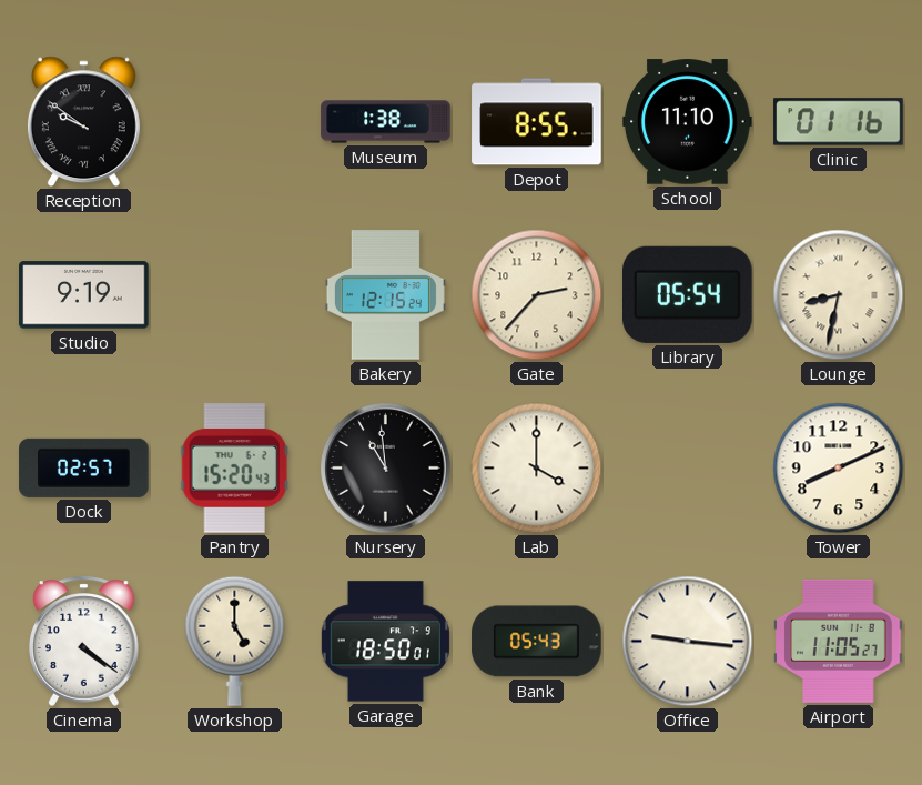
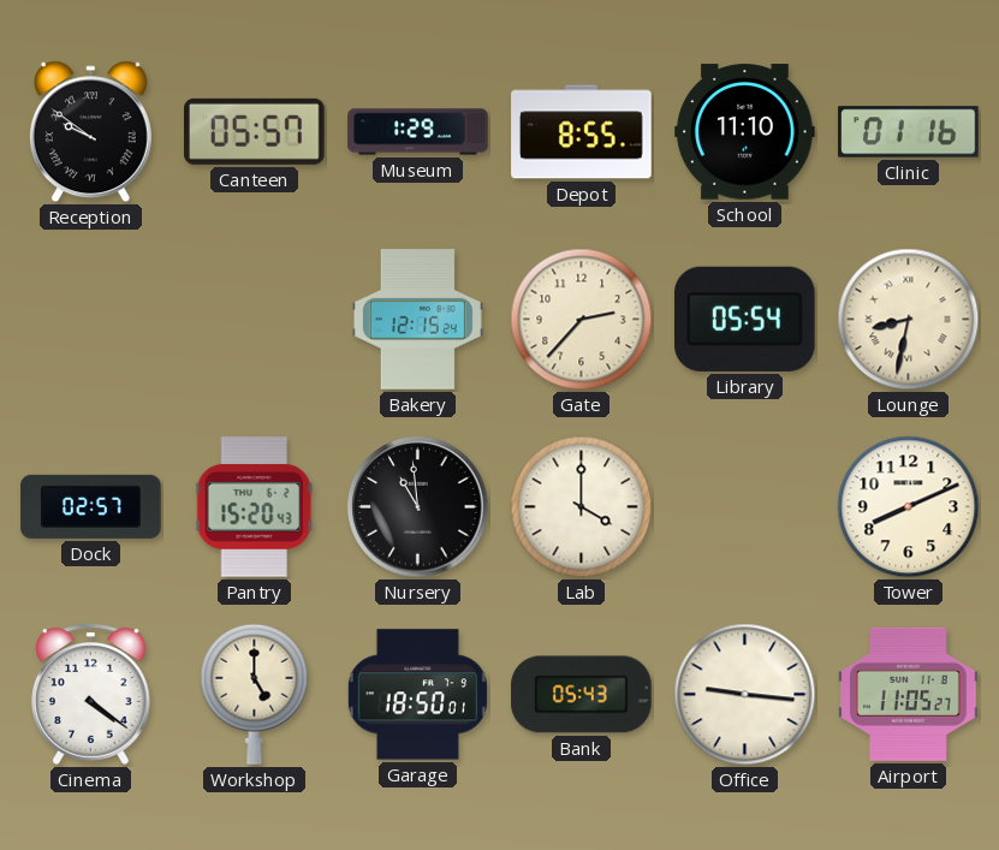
Canteen: none -> 05:57 (255, 131)
Museum: 1:38 -> 1:29 (418, 132)
Studio: 9:19 -> none (84, 295)
